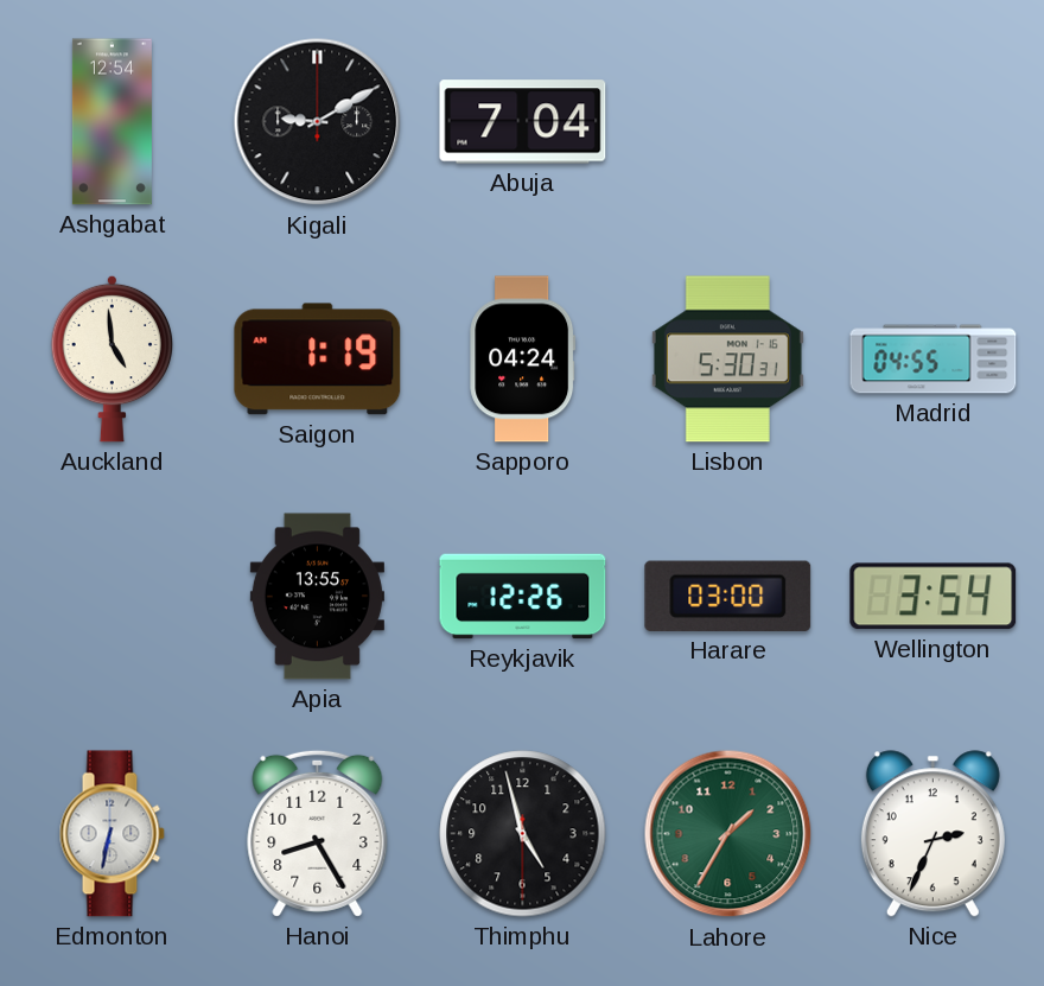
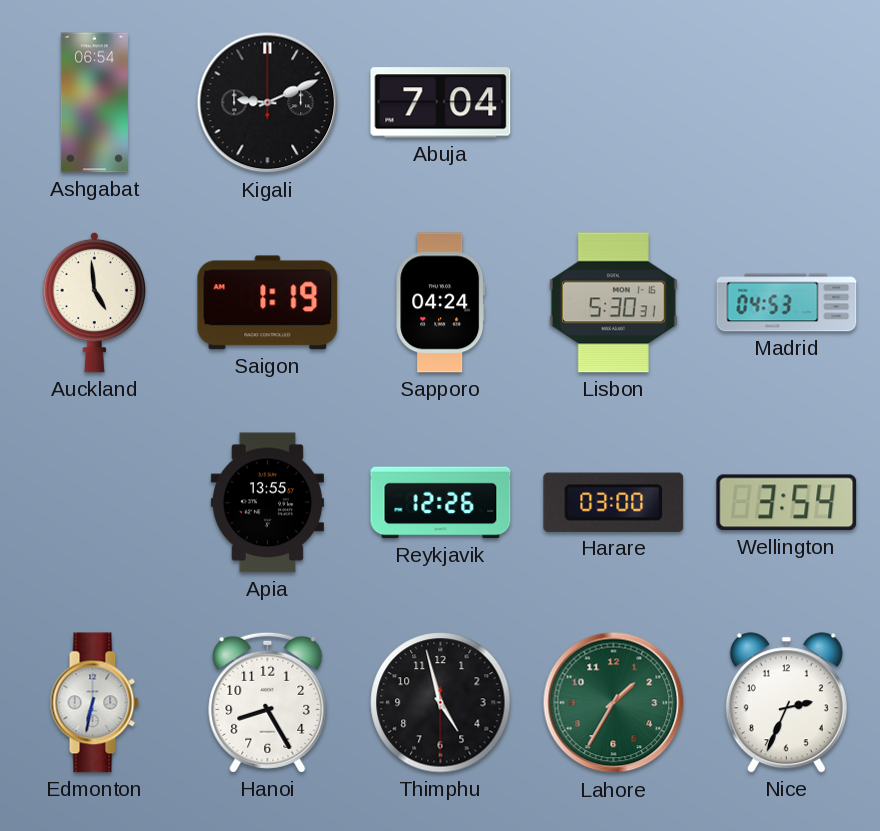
Ashgabat: 12:54 -> 06:54 (94, 103)
Kigali: 9:10 -> 9:11 (268, 103)
Madrid: 04:55 -> 04:53 (787, 303)
